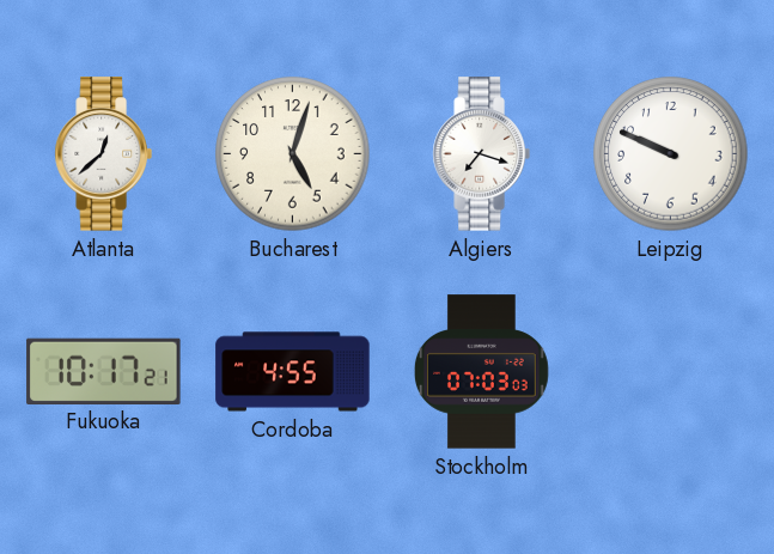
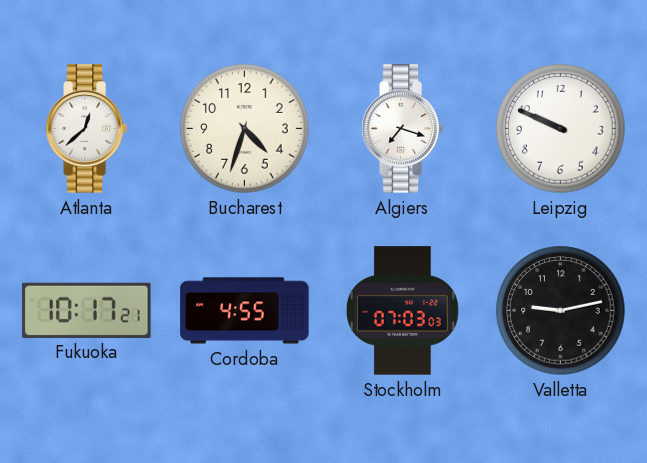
Bucharest: 5:03 -> 4:33 (245, 129)
Valletta: none -> 9:13 (561, 311)
